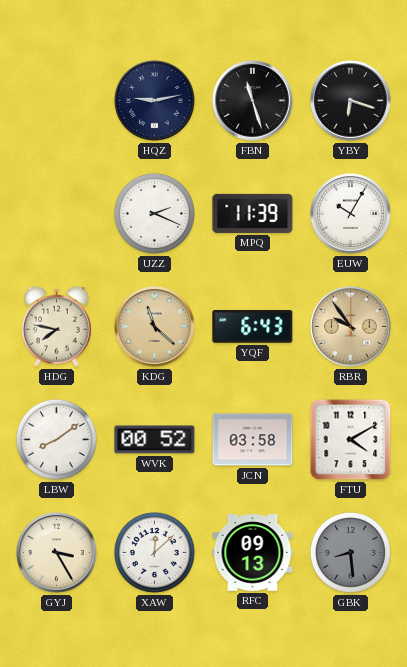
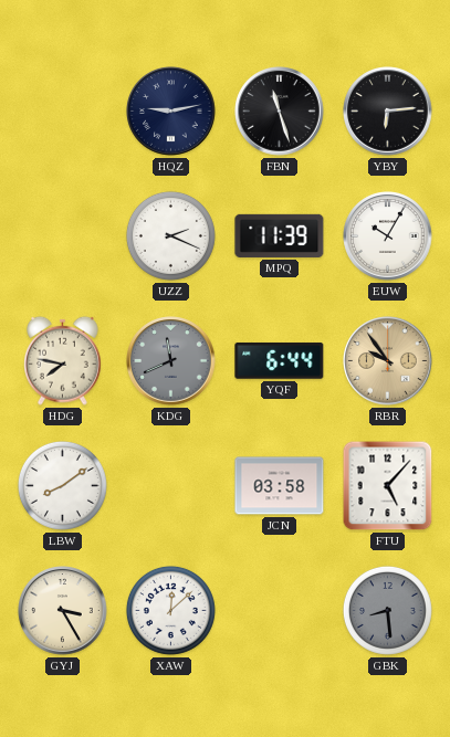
YBY: 6:18 -> 6:14 (388, 112)
KDG: 11:22 -> 11:41 (171, 361)
KDG dial: champagne -> grey (171, 361)
YQF: 6:43 -> 6:44 (280, 360)
WVK: 00:52 -> none (155, 440)
FTU: 4:10 -> 5:07 (388, 486)
RFC: 09:13 -> none (253, 553)
